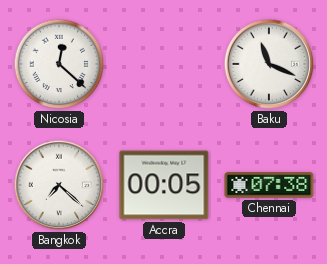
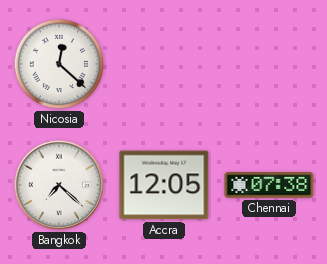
Baku: 11:19 -> none (269, 64)
Accra: 00:05 -> 12:05 (164, 185)
